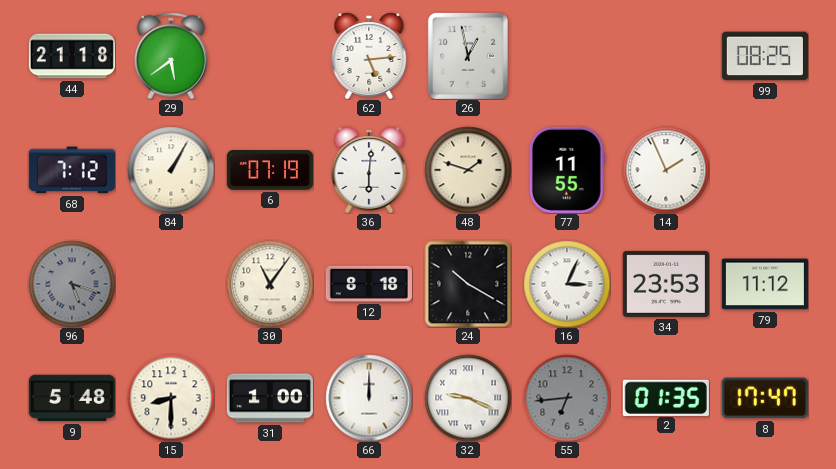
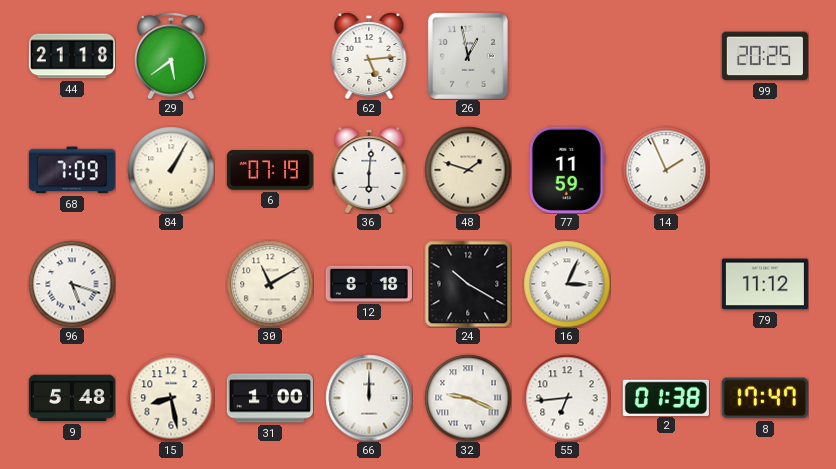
99: 08:25 -> 20:25 (765, 56)
68: 7:12 -> 7:09 (72, 170)
77: 11:55 -> 11:59 (567, 170)
96 dial: grey -> white (72, 284)
30: 11:06 -> 11:10 (270, 284)
34: 23:53 -> none (666, 284)
15: 8:30 -> 8:28 (171, 398)
55 dial: grey -> white (567, 398)
2: 01:35 -> 01:38 (666, 397)
